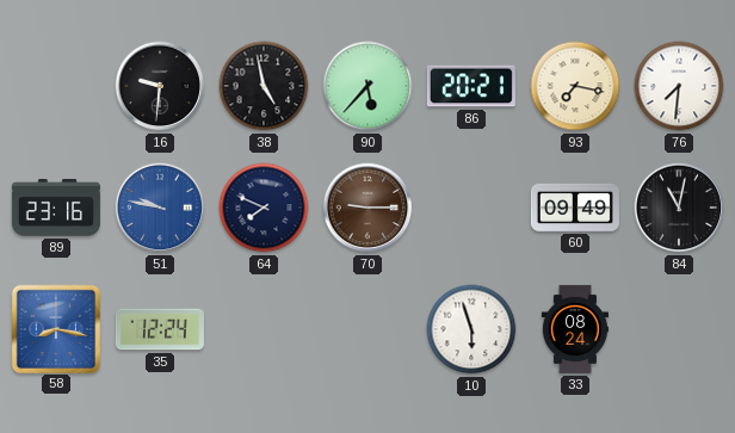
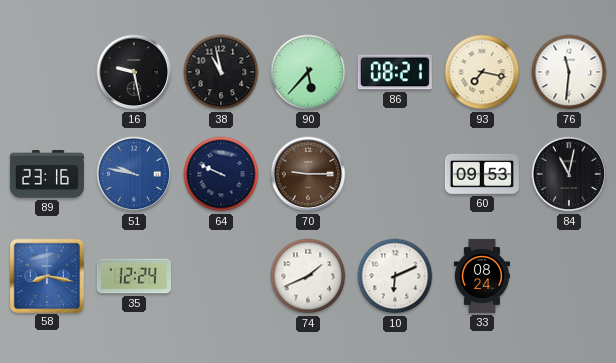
16: 9:31 -> 9:28 (134, 72)
38: 4:58 -> 10:58 (221, 72)
86: 20:21 -> 08:21 (395, 72)
76: 7:31 -> 11:31 (569, 72)
64: 7:49 -> 9:49 (221, 174)
60: 09:49 -> 09:53 (482, 174)
74: none -> 1:41 (308, 276)
10: 5:57 -> 6:11 (395, 276)
